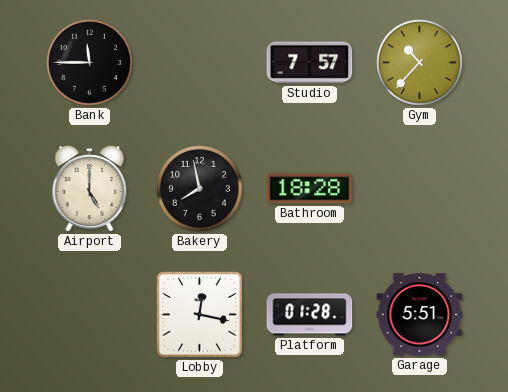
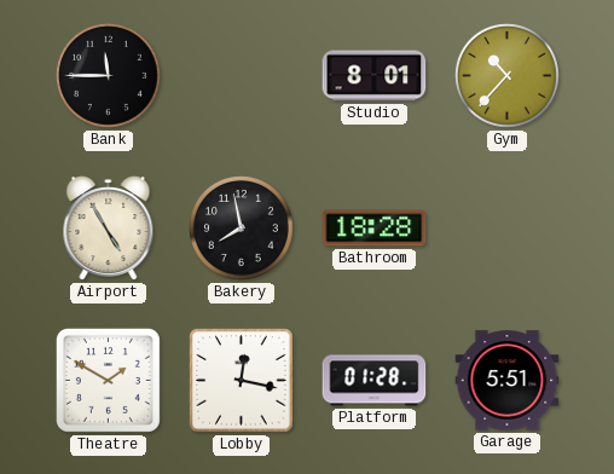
Studio: 7:57 -> 8:01 (375, 76)
Airport: 5:00 -> 4:55 (109, 229)
Theatre: none -> 1:50 (108, 380)
